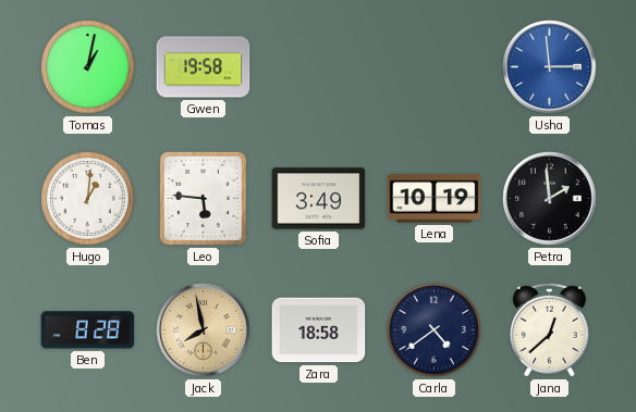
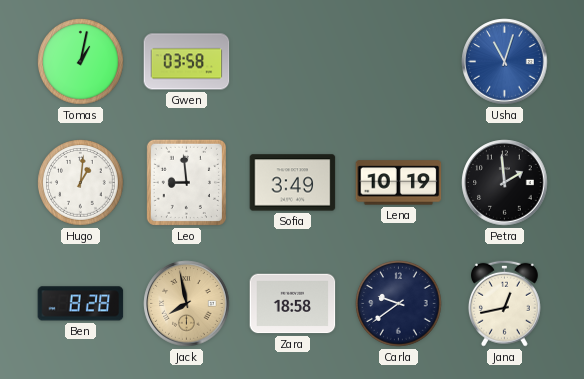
Gwen: 19:58 -> 03:58 (187, 62)
Usha: 2:59 -> 11:03 (505, 62)
Leo: 5:46 -> 8:59 (186, 182)
Carla: 4:39 -> 9:39 (399, 304)
Jana: 12:38 -> 12:43 (504, 303)
